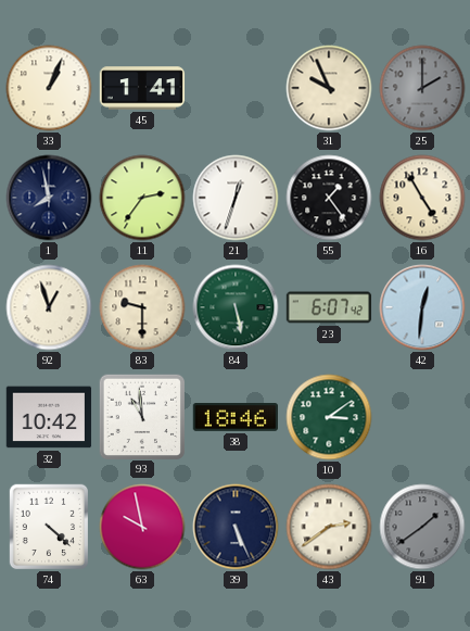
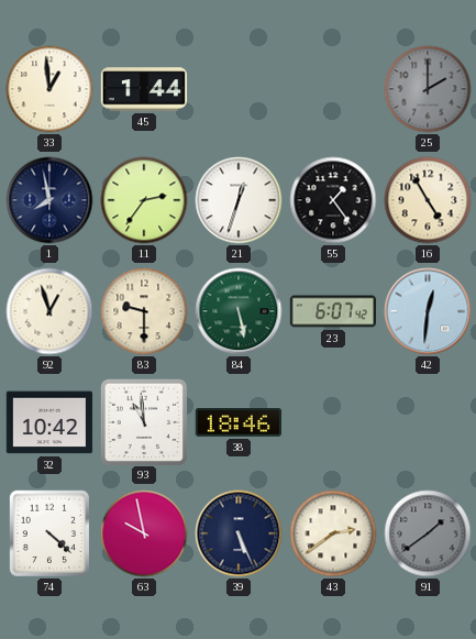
33: 1:04 -> 12:59 (49, 89)
45: 1:41 -> 1:44 (144, 89)
31: 9:56 -> none (329, 88)
10: 3:09 -> none (329, 417)
